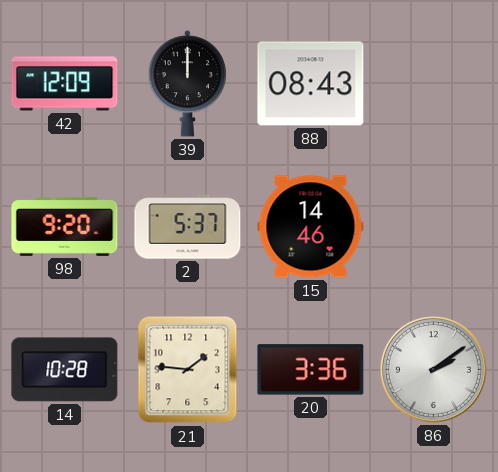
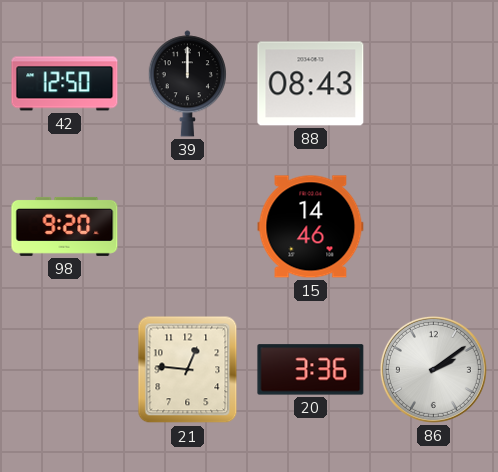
42: 12:09 -> 12:50 (65, 84)
2: 5:37 -> none (188, 227)
14: 10:28 -> none (65, 370)
21: 1:46 -> 12:46 (188, 370)
